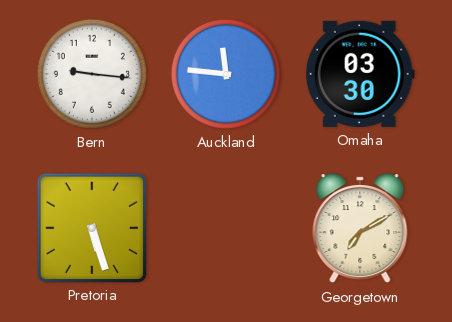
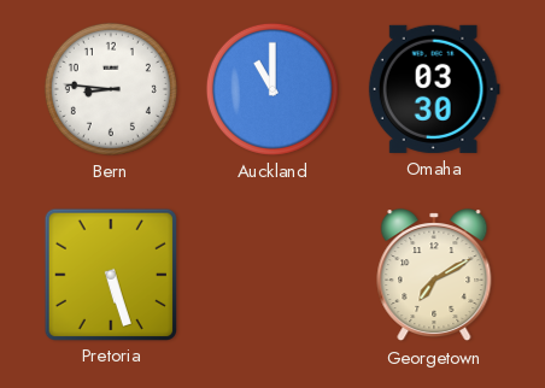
Bern: 9:16 -> 8:46 (111, 89)
Auckland: 11:46 -> 11:00 (272, 89)
